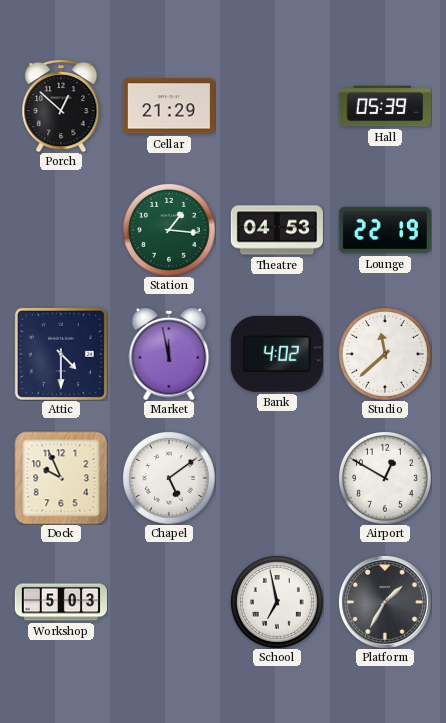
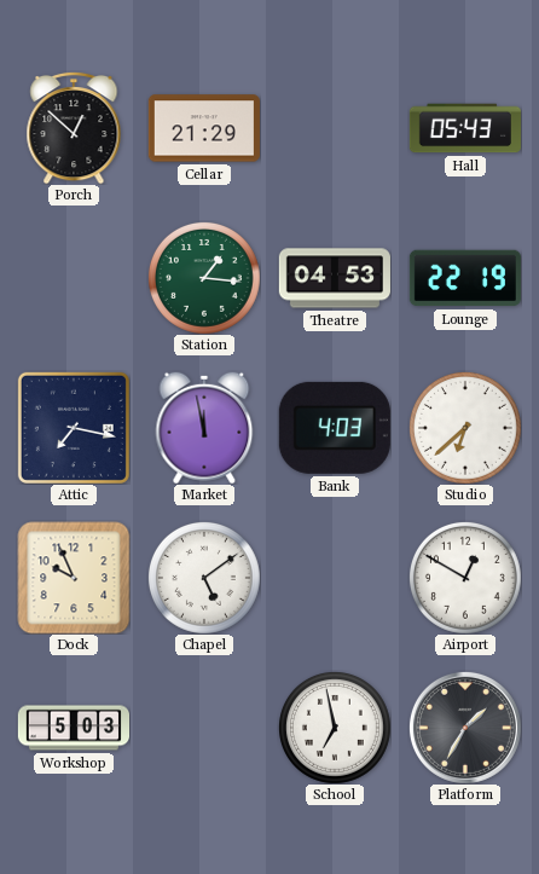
Hall: 05:39 -> 05:43 (465, 128)
Attic: 4:30 -> 7:17 (74, 428)
Bank: 4:02 -> 4:03 (335, 428)
Studio: 11:38 -> 6:38 (465, 428)
